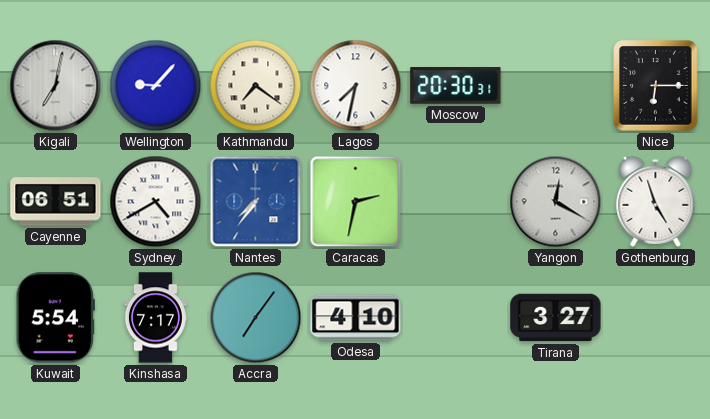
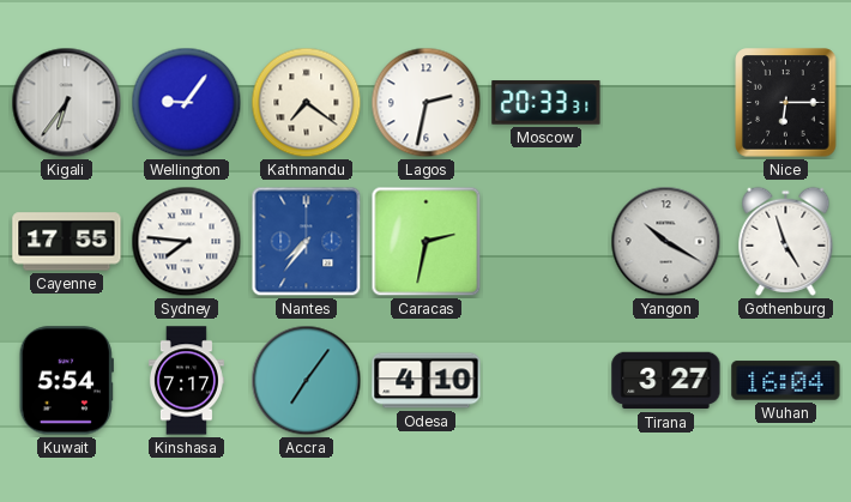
Kigali: 7:02 -> 6:36 (67, 103)
Wellington: 9:07 -> 9:06 (187, 103)
Lagos: 7:32 -> 2:32 (427, 103)
Moscow: 20:30 -> 20:33 (547, 103)
Cayenne: 06:51 -> 17:55 (67, 242)
Sydney: 4:40 -> 7:46 (187, 242)
Yangon: 12:20 -> 10:20 (666, 242)
Wuhan: none -> 16:04 (786, 381)
